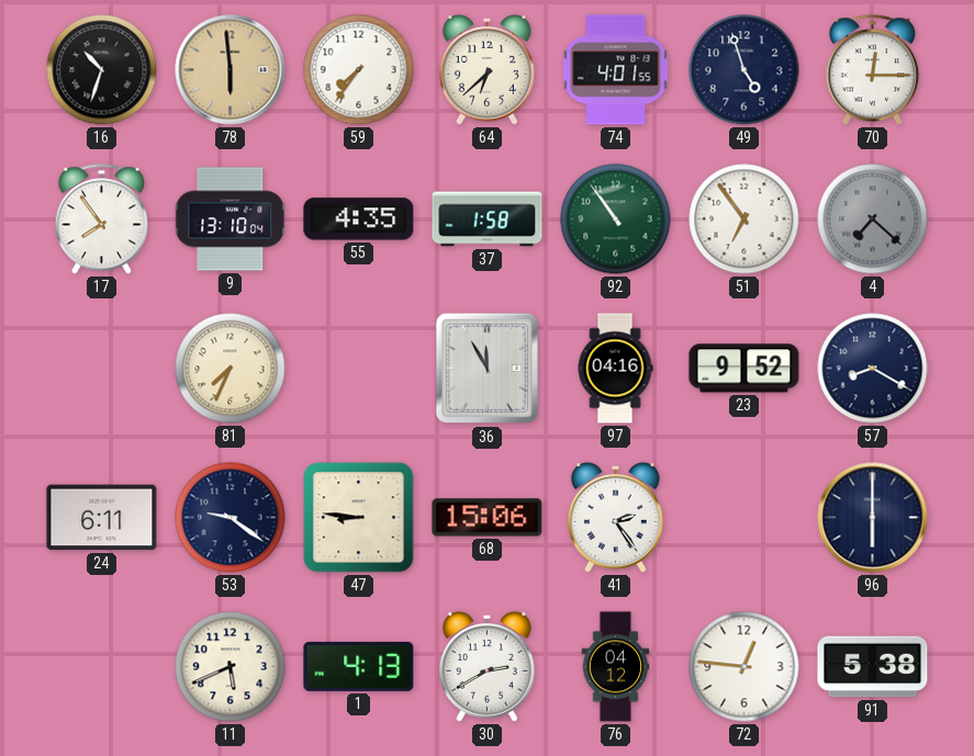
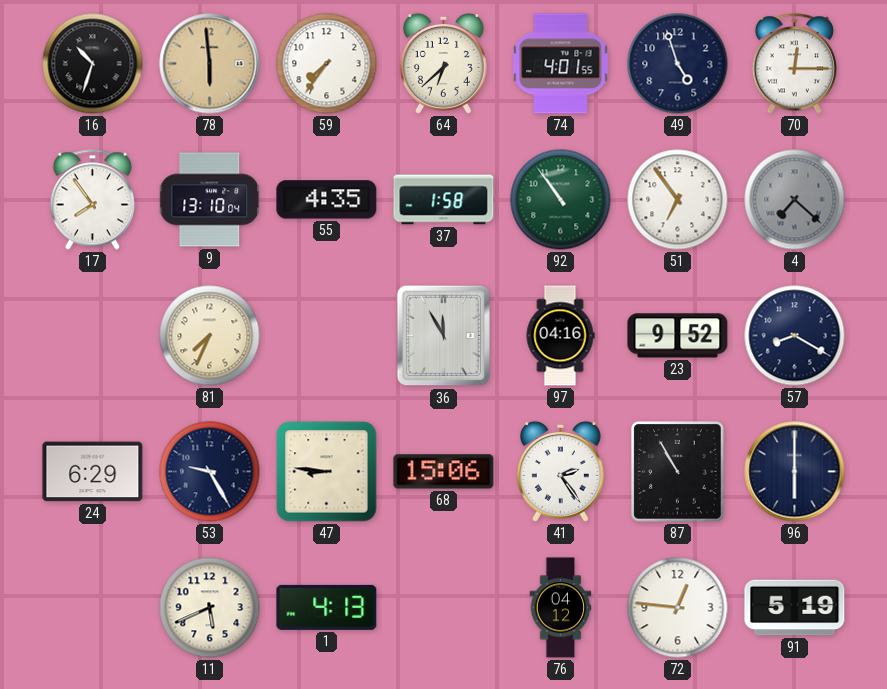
24: 6:11 -> 6:29 (93, 472)
53: 9:21 -> 9:25 (210, 472)
87: none -> 10:55 (678, 472)
30: 2:40 -> none (486, 666)
91: 5:38 -> 5:19 (795, 608)
